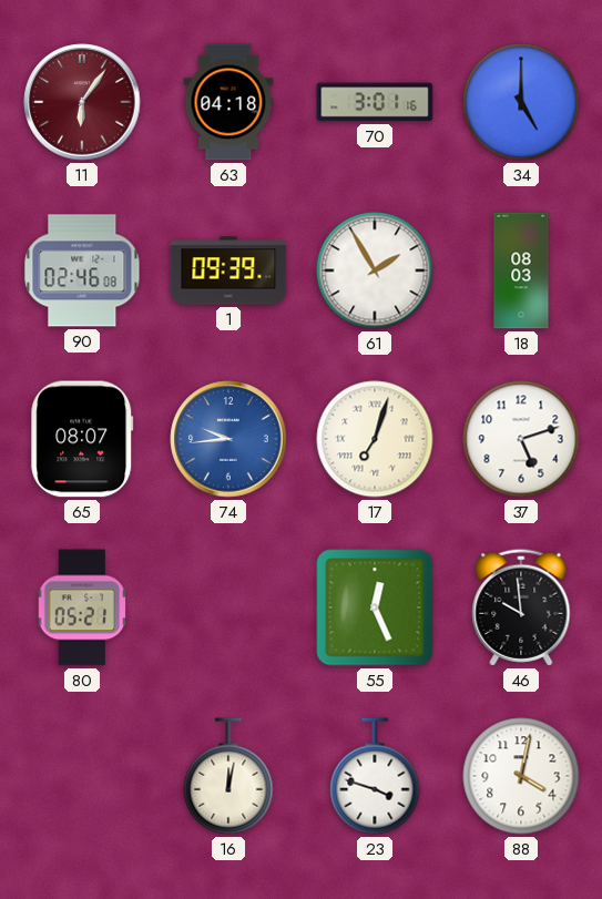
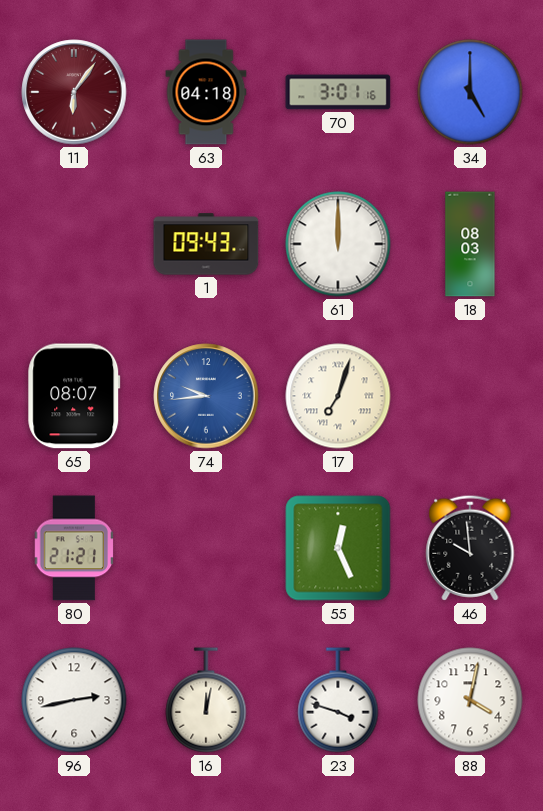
90: 02:46 -> none (82, 270)
1: 09:39 -> 09:43 (206, 244)
61: 1:55 -> 12:00 (338, 244)
37: 5:12 -> none (521, 439)
80: 05:21 -> 21:21 (74, 548)
96: none -> 2:43 (74, 700)
